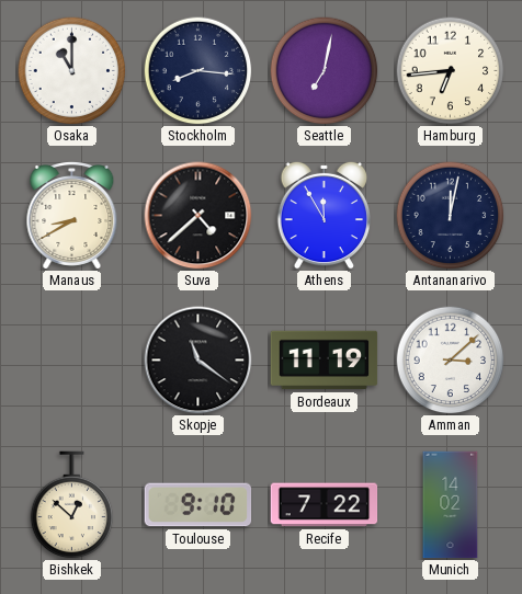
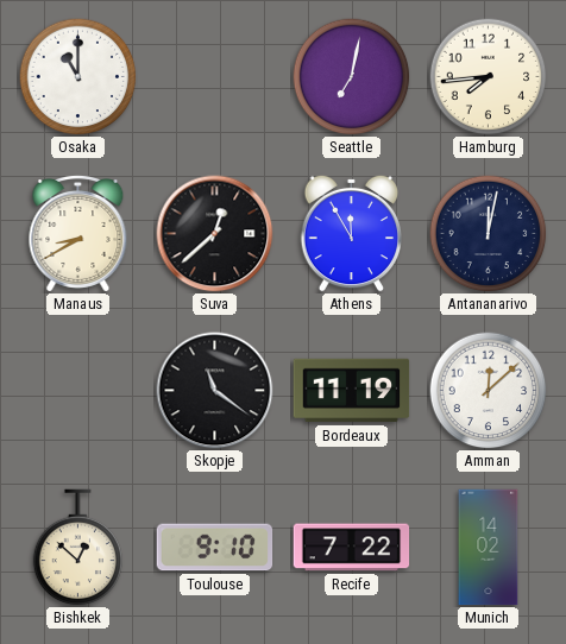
Stockholm: 8:16 -> none (198, 71)
Hamburg: 6:44 -> 7:44 (489, 77)
Suva: 4:38 -> 12:38 (215, 234)
Amman: 3:08 -> 12:08 (489, 391)
